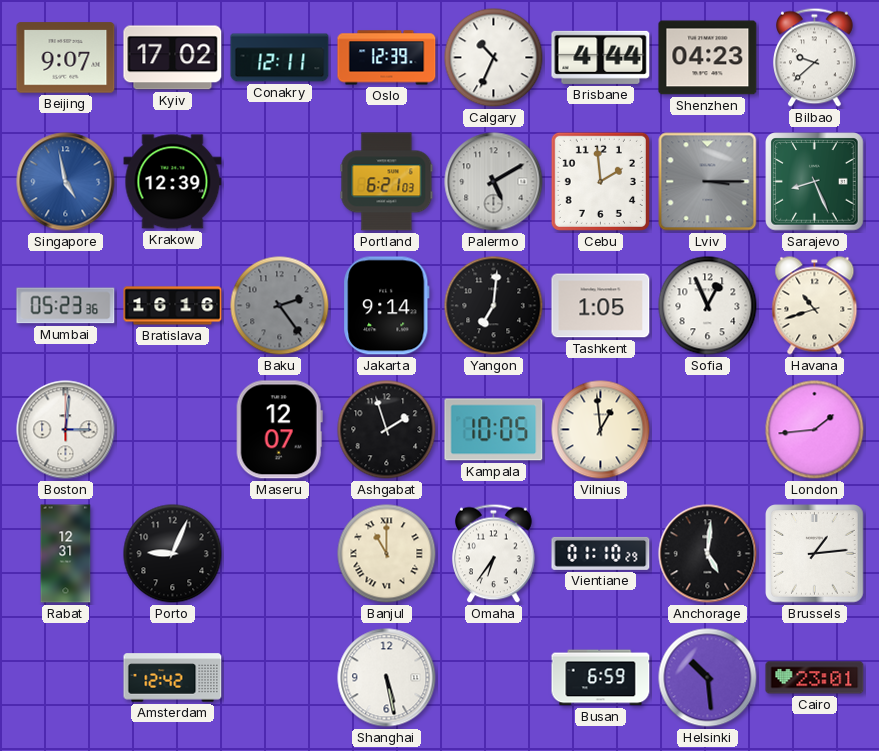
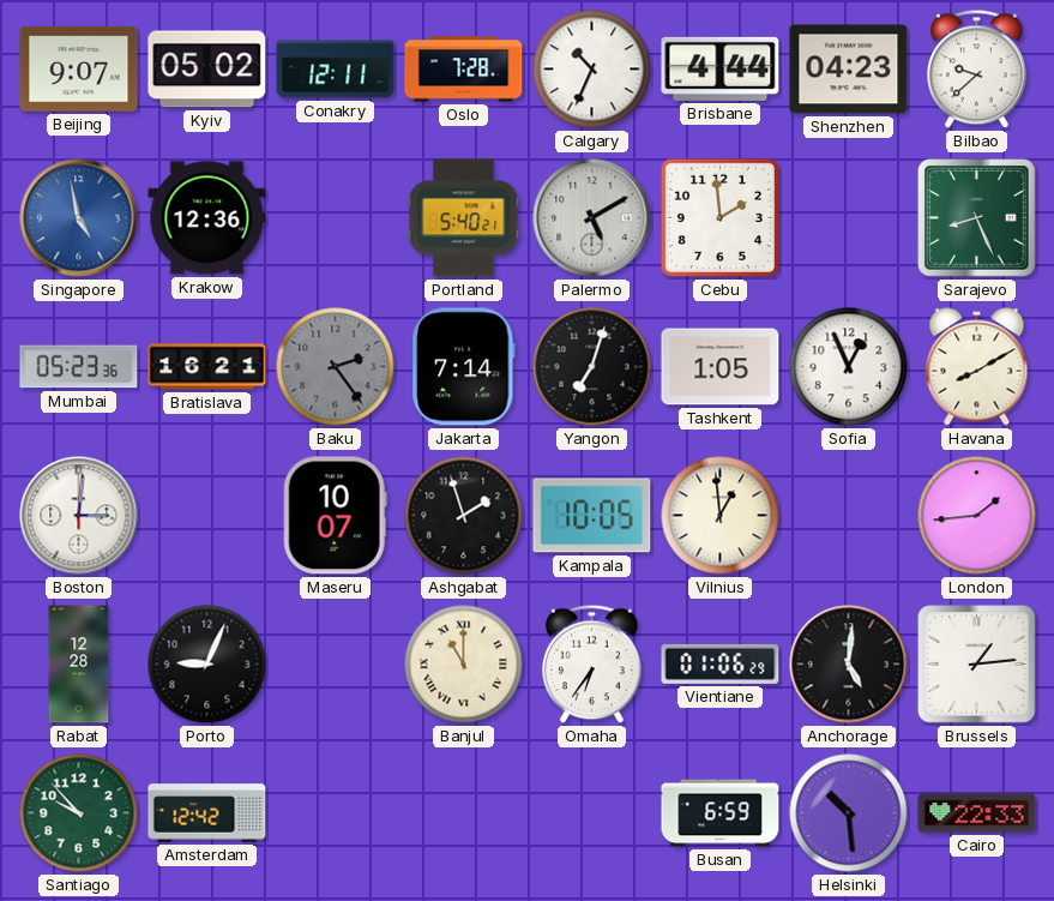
Kyiv: 17:02 -> 05:02 (207, 70)
Oslo: 12:39 -> 7:28 (464, 70)
Krakow: 12:39 -> 12:36 (207, 218)
Portland: 6:21 -> 5:40 (464, 218)
Lviv: 3:15 -> none (708, 182)
Bratislava: 16:16 -> 16:21 (207, 367)
Jakarta: 9:14 -> 7:14 (464, 367)
Yangon: 7:01 -> 7:03 (592, 367)
Havana: 10:42 -> 8:10 (977, 367)
Maseru: 12:07 -> 10:07 (335, 516)
Rabat: 12:31 -> 12:28 (79, 665)
Vientiane: 01:10 -> 01:06 (721, 663)
Santiago: none -> 9:53 (79, 813)
Shanghai: 5:28 -> none (387, 678)
Cairo: 23:01 -> 22:33 (977, 813)
